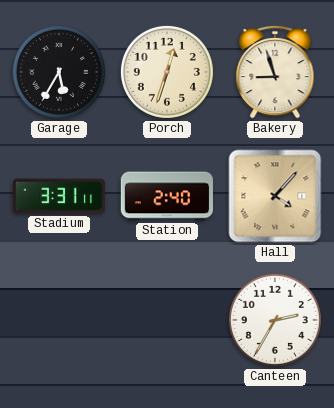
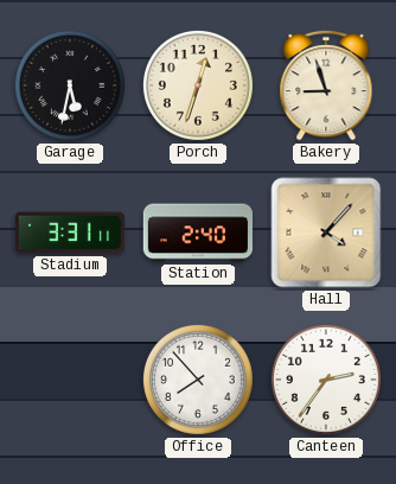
Garage: 5:35 -> 5:32 (70, 85)
Office: none -> 7:53 (198, 380)
Canteen: 2:35 -> 2:36 (326, 380)
